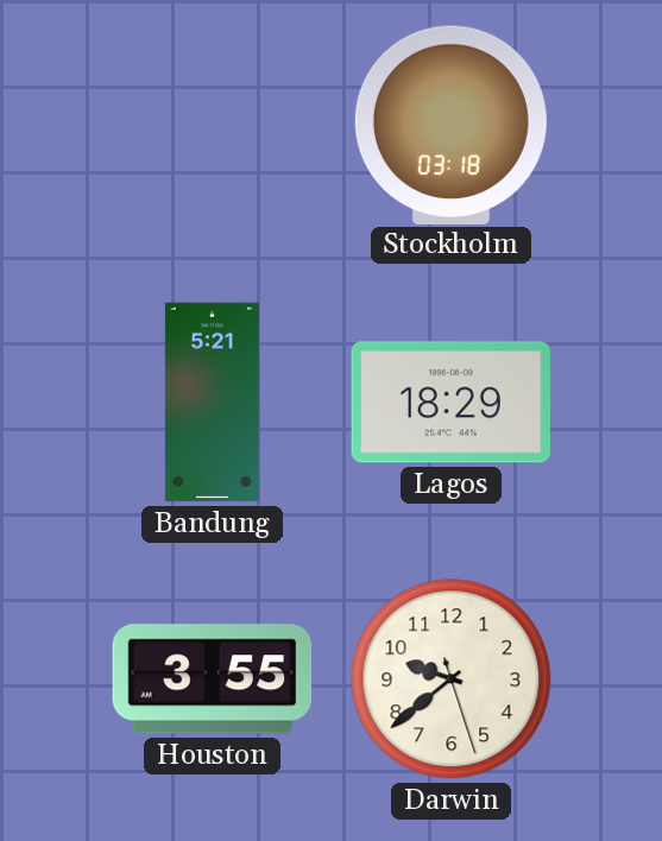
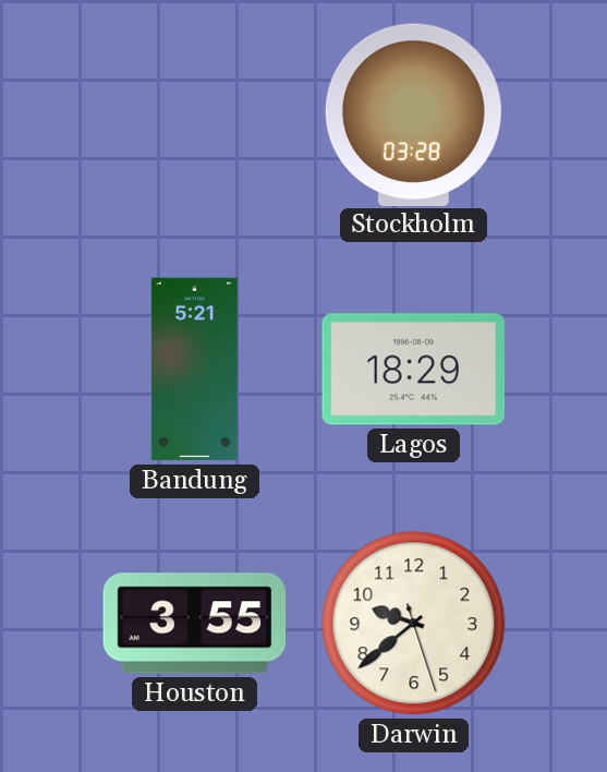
Stockholm: 03:18 -> 03:28 (413, 114)
